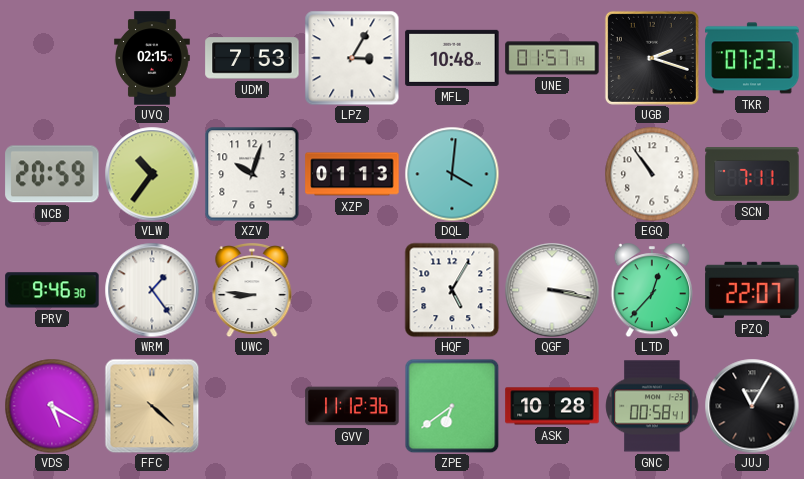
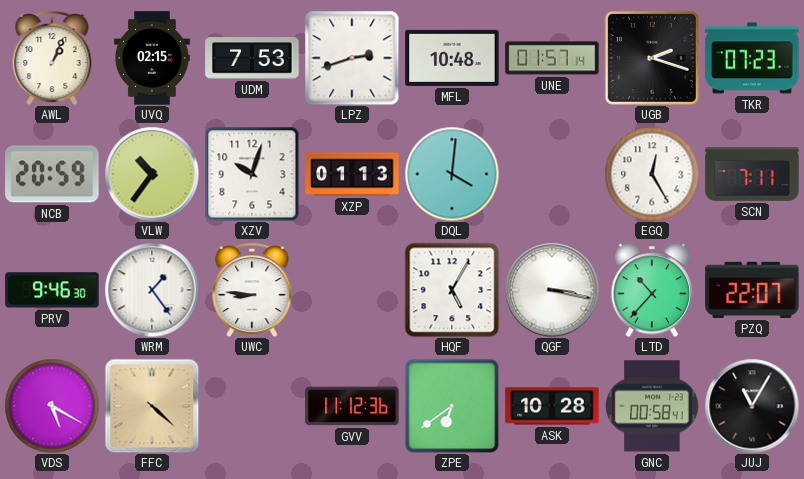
AWL: none -> 1:04 (52, 59)
LPZ: 3:05 -> 2:42 (352, 58)
EGQ: 10:54 -> 12:25 (652, 174)
LTD: 12:37 -> 10:37 (652, 291)
